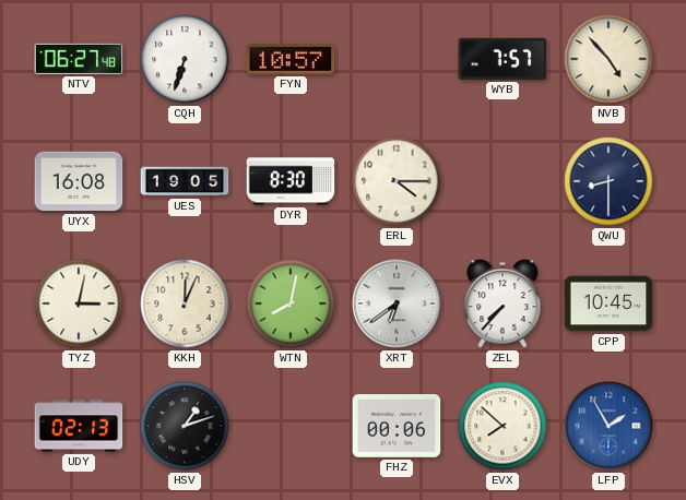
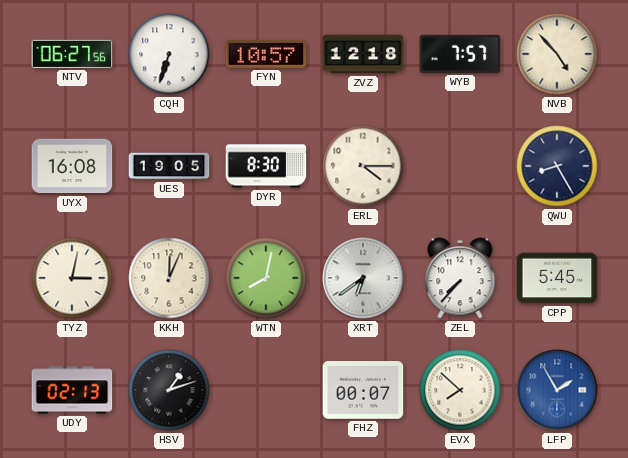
NTV: 06:27:48 -> 06:27:56 (72, 54)
ZVZ: none -> 12:18 (363, 54)
QWU: 8:30 -> 8:25 (557, 166)
CPP: 10:45 -> 5:45 (557, 278)
FHZ: 00:06 -> 00:07 (363, 390)
